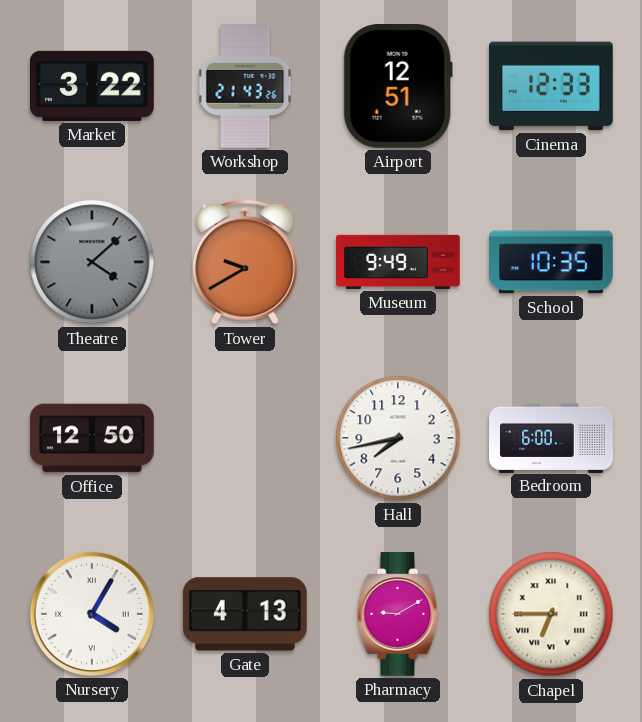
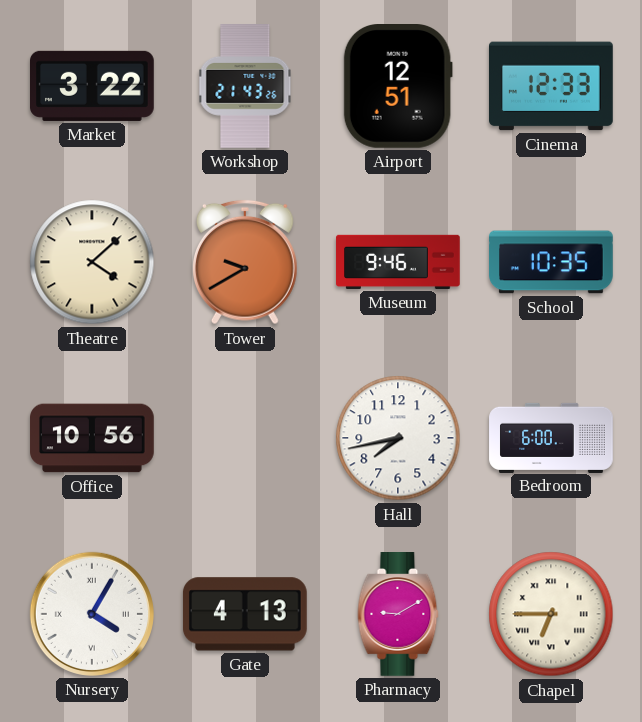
Theatre dial: grey -> cream (92, 262)
Museum: 9:49 -> 9:46 (398, 262)
Office: 12:50 -> 10:56 (92, 438)
